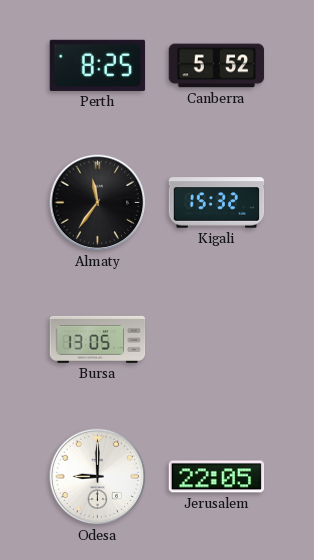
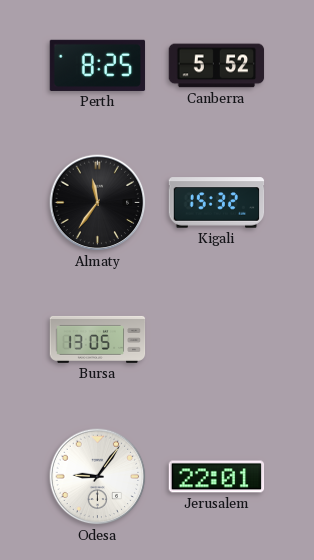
Odesa: 9:00 -> 9:06 (98, 477)
Jerusalem: 22:05 -> 22:01 (217, 477)
